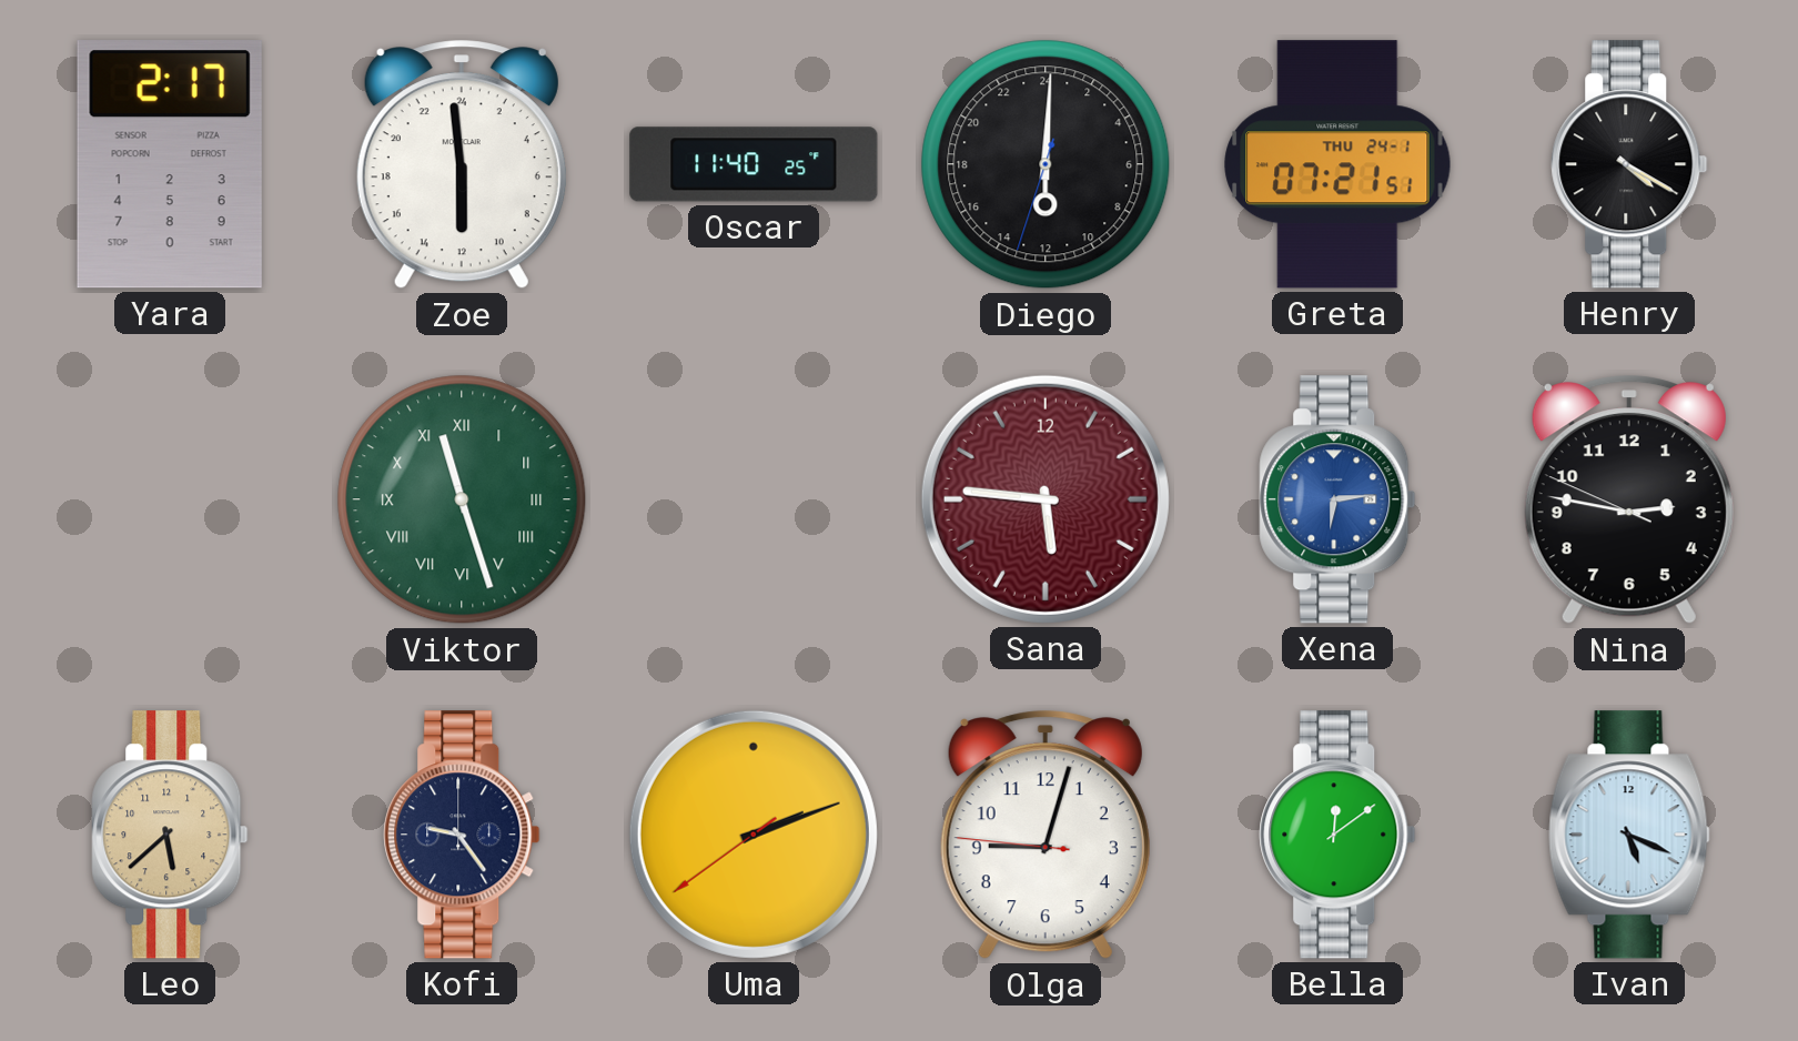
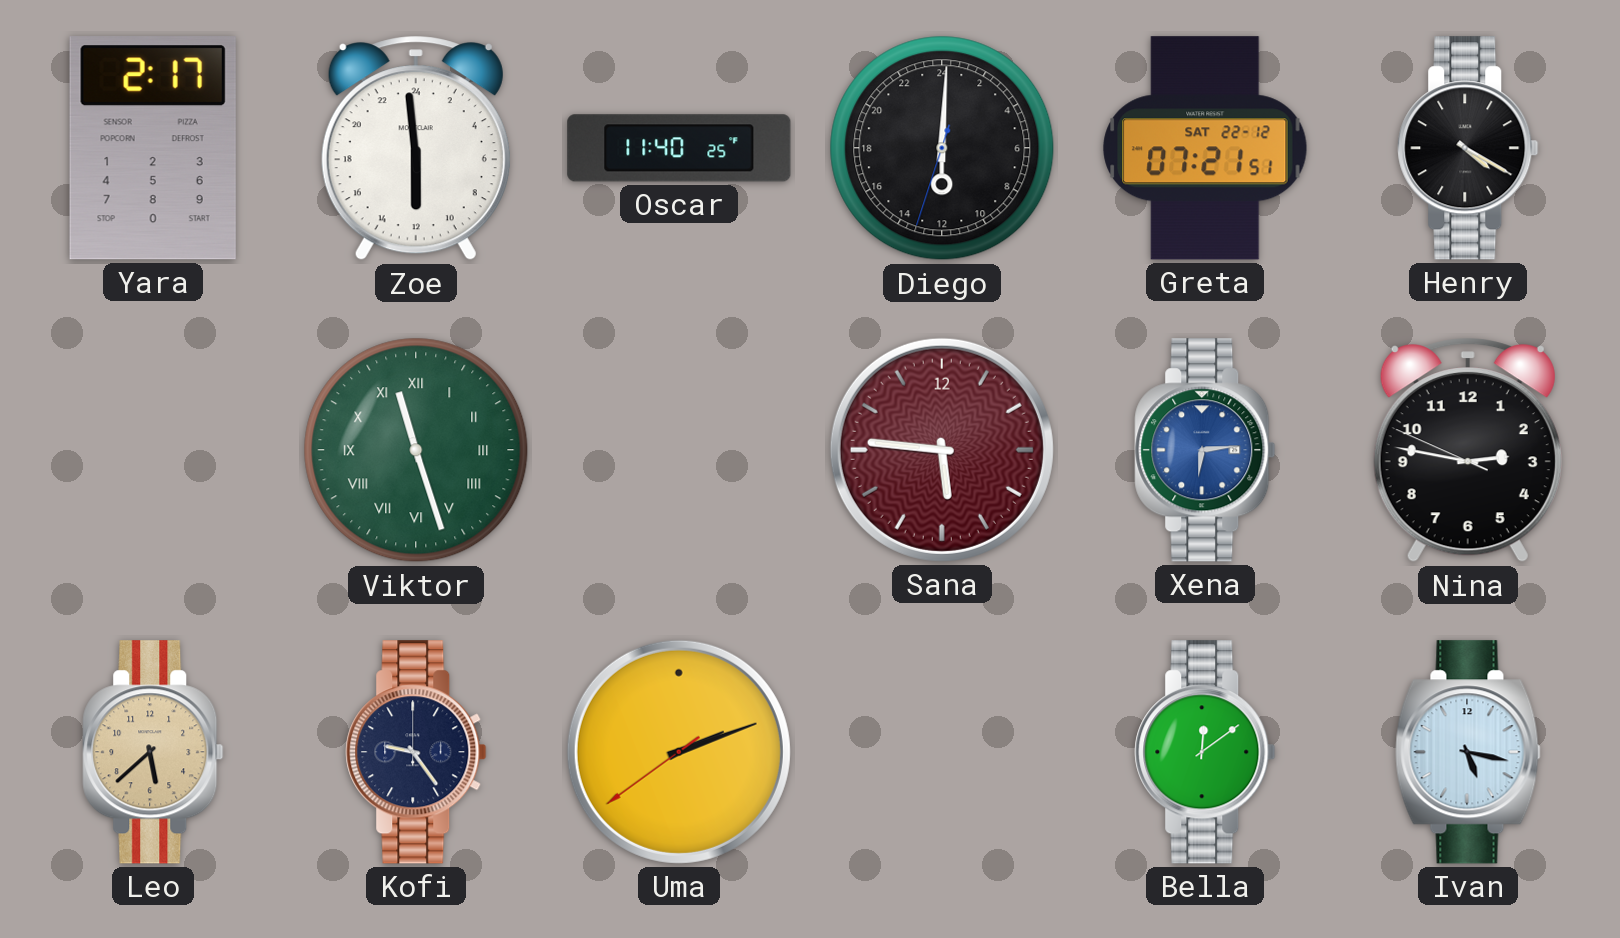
Greta date: THU 24-1 -> SAT 22-12 (1205, 148)
Olga: 9:02 -> none (1046, 836)
Ivan: 5:19 -> 5:17 (1468, 752)
